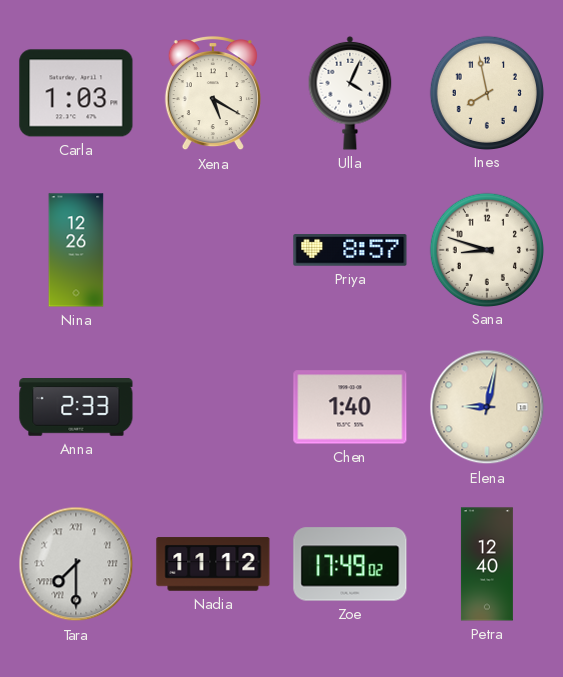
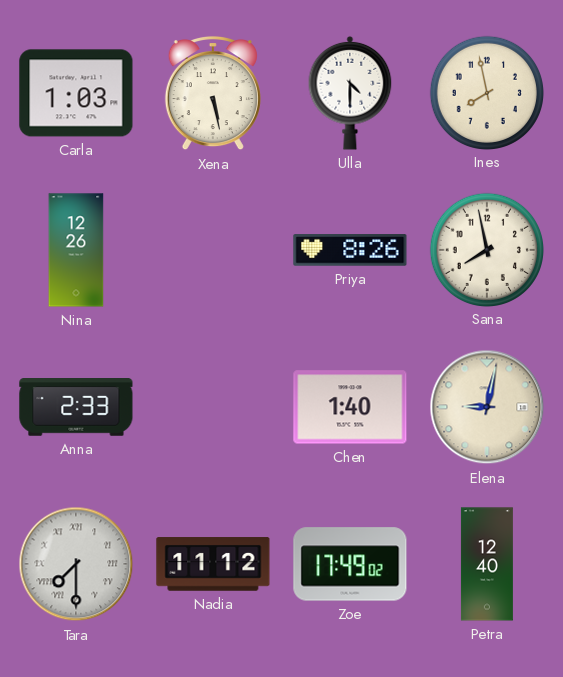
Xena: 5:20 -> 5:28 (213, 93)
Ulla: 4:04 -> 4:30 (350, 93)
Priya: 8:57 -> 8:26 (350, 250)
Sana: 8:48 -> 7:58 (486, 249)
